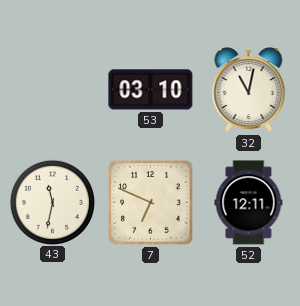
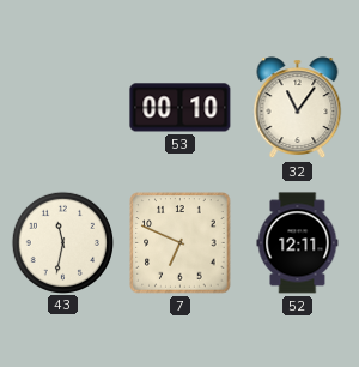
53: 03:10 -> 00:10 (181, 108)
32: 11:02 -> 11:06 (298, 108)
